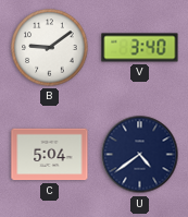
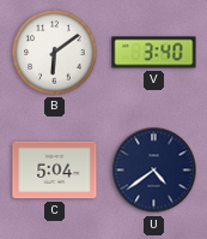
B: 9:09 -> 6:09 (55, 53)
